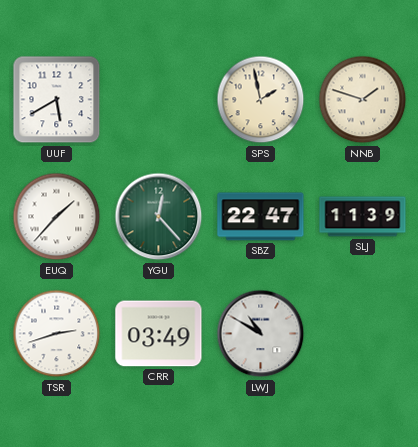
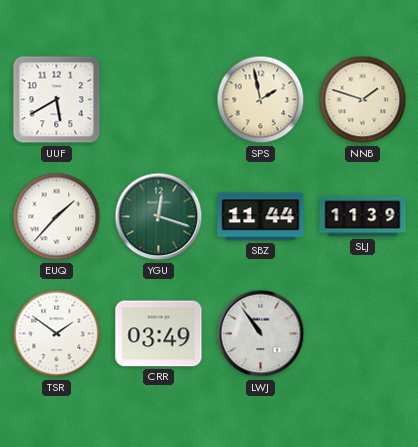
YGU: 12:23 -> 12:18 (159, 217)
SBZ: 22:47 -> 11:44 (261, 217)
TSR: 2:42 -> 1:51 (57, 334)
LWJ: 10:50 -> 10:54 (261, 334)
